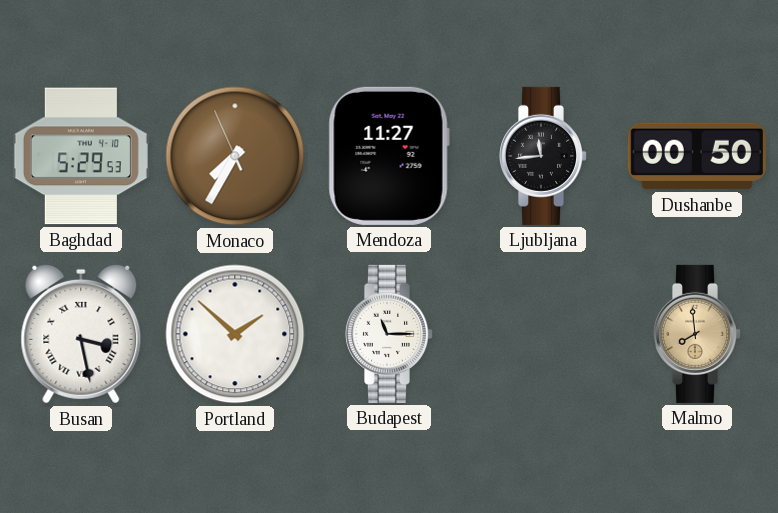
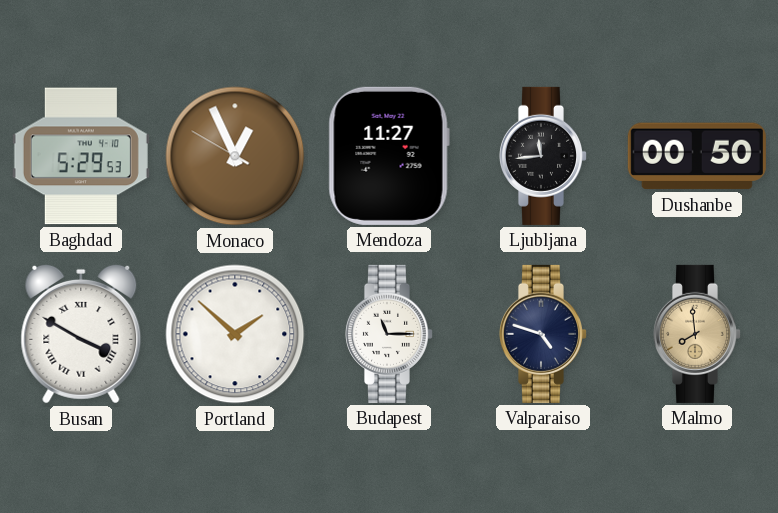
Monaco: 7:34 -> 12:55 (235, 156)
Busan: 3:28 -> 3:50 (81, 334)
Valparaiso: none -> 4:48 (542, 334)
